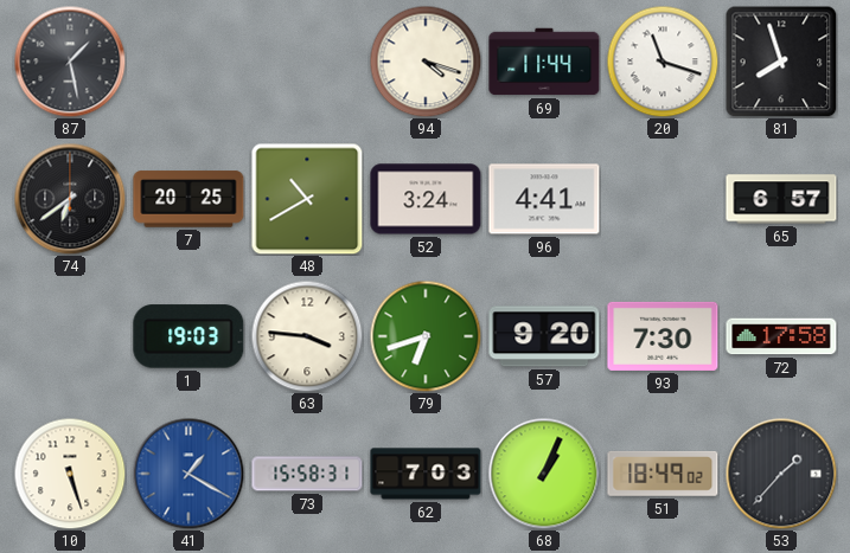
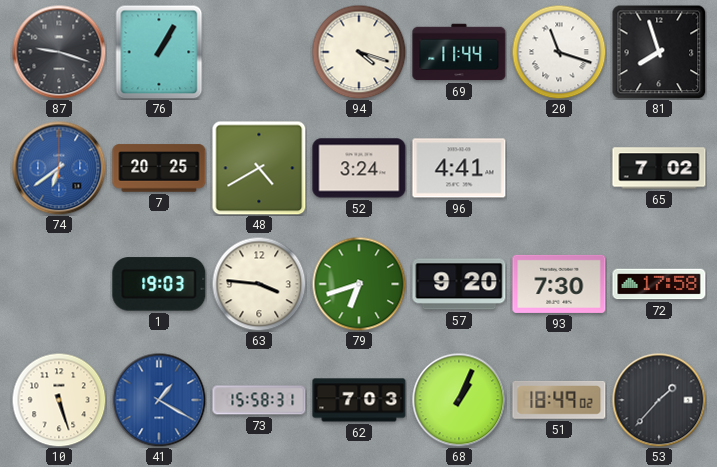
87: 1:28 -> 9:18 (59, 52)
76: none -> 1:05 (159, 52)
74 dial: black -> blue (59, 168)
48: 10:40 -> 4:40 (259, 168)
65: 6:57 -> 7:02 (659, 168)
